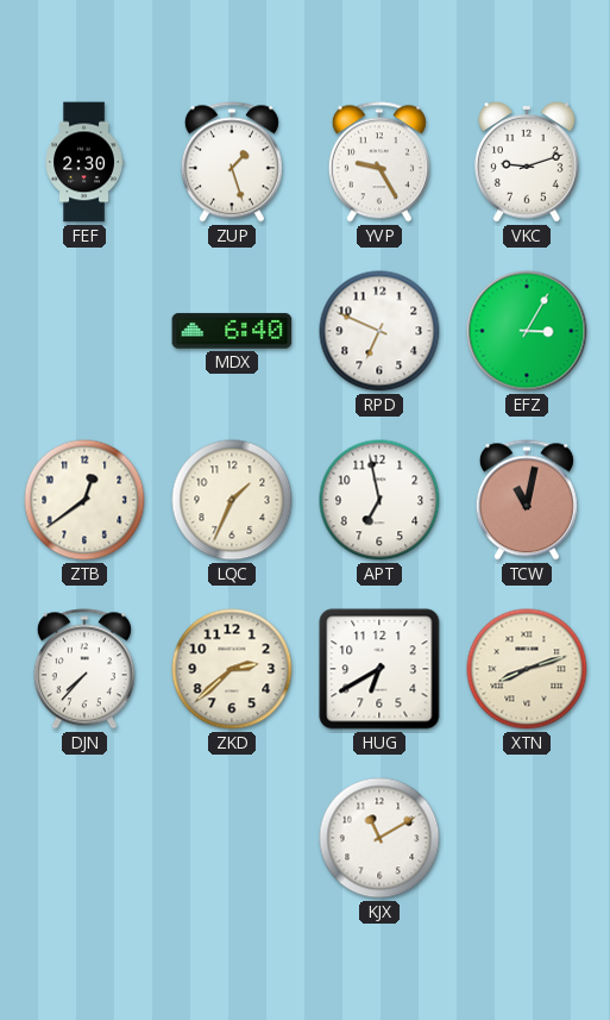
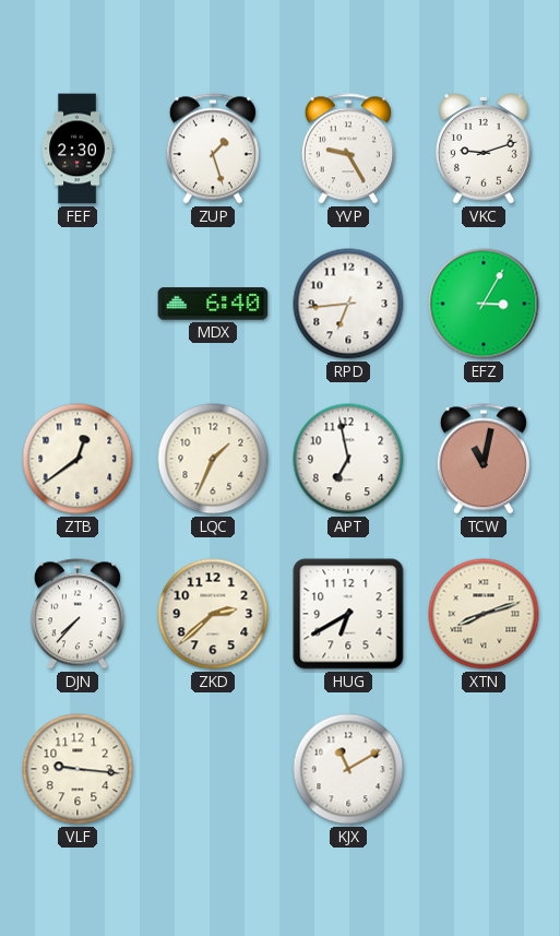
RPD: 6:49 -> 6:44 (348, 304)
VLF: none -> 9:16 (78, 769)
